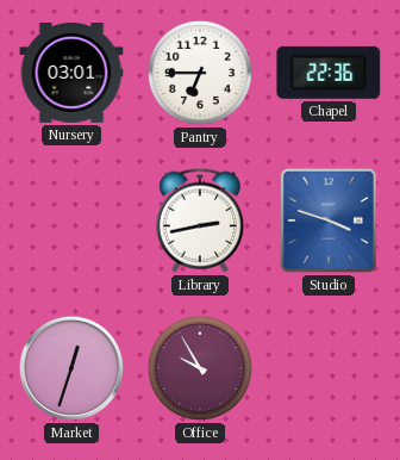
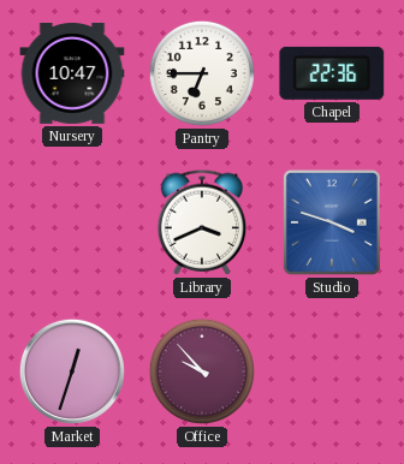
Nursery: 03:01 -> 10:47 (72, 73)
Library: 2:43 -> 3:41 (202, 222)
Office: 9:55 -> 9:53 (202, 371)
